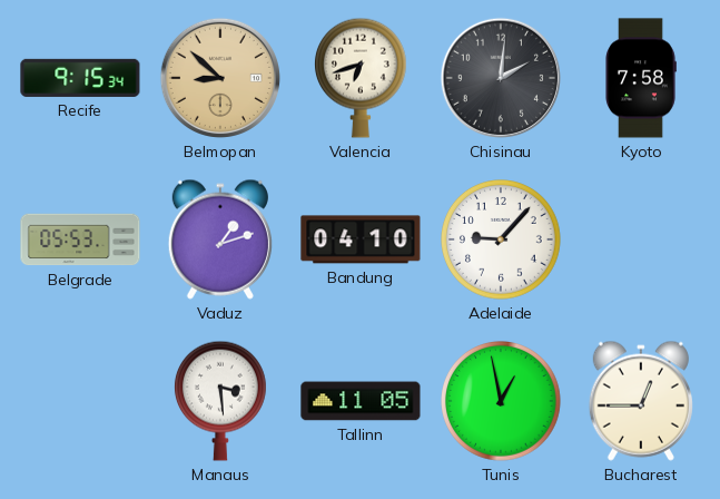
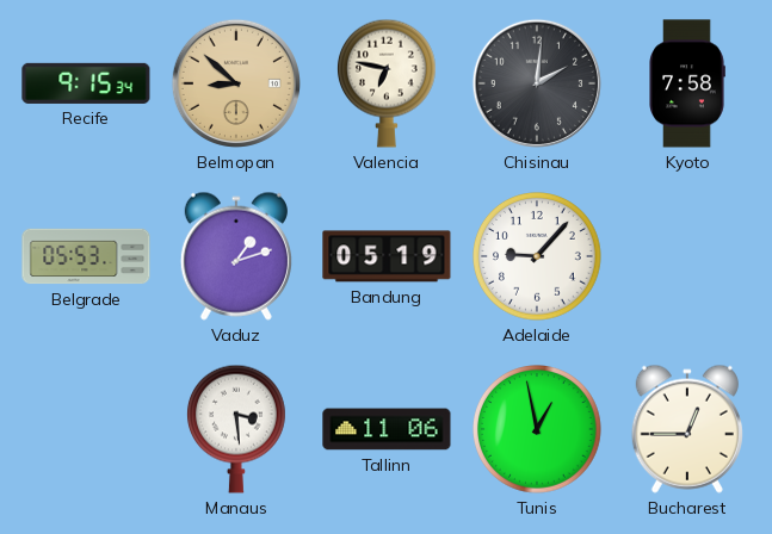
Valencia: 6:42 -> 6:47 (387, 83)
Bandung: 04:10 -> 05:19 (387, 256)
Tallinn: 11:05 -> 11:06 (387, 429)
